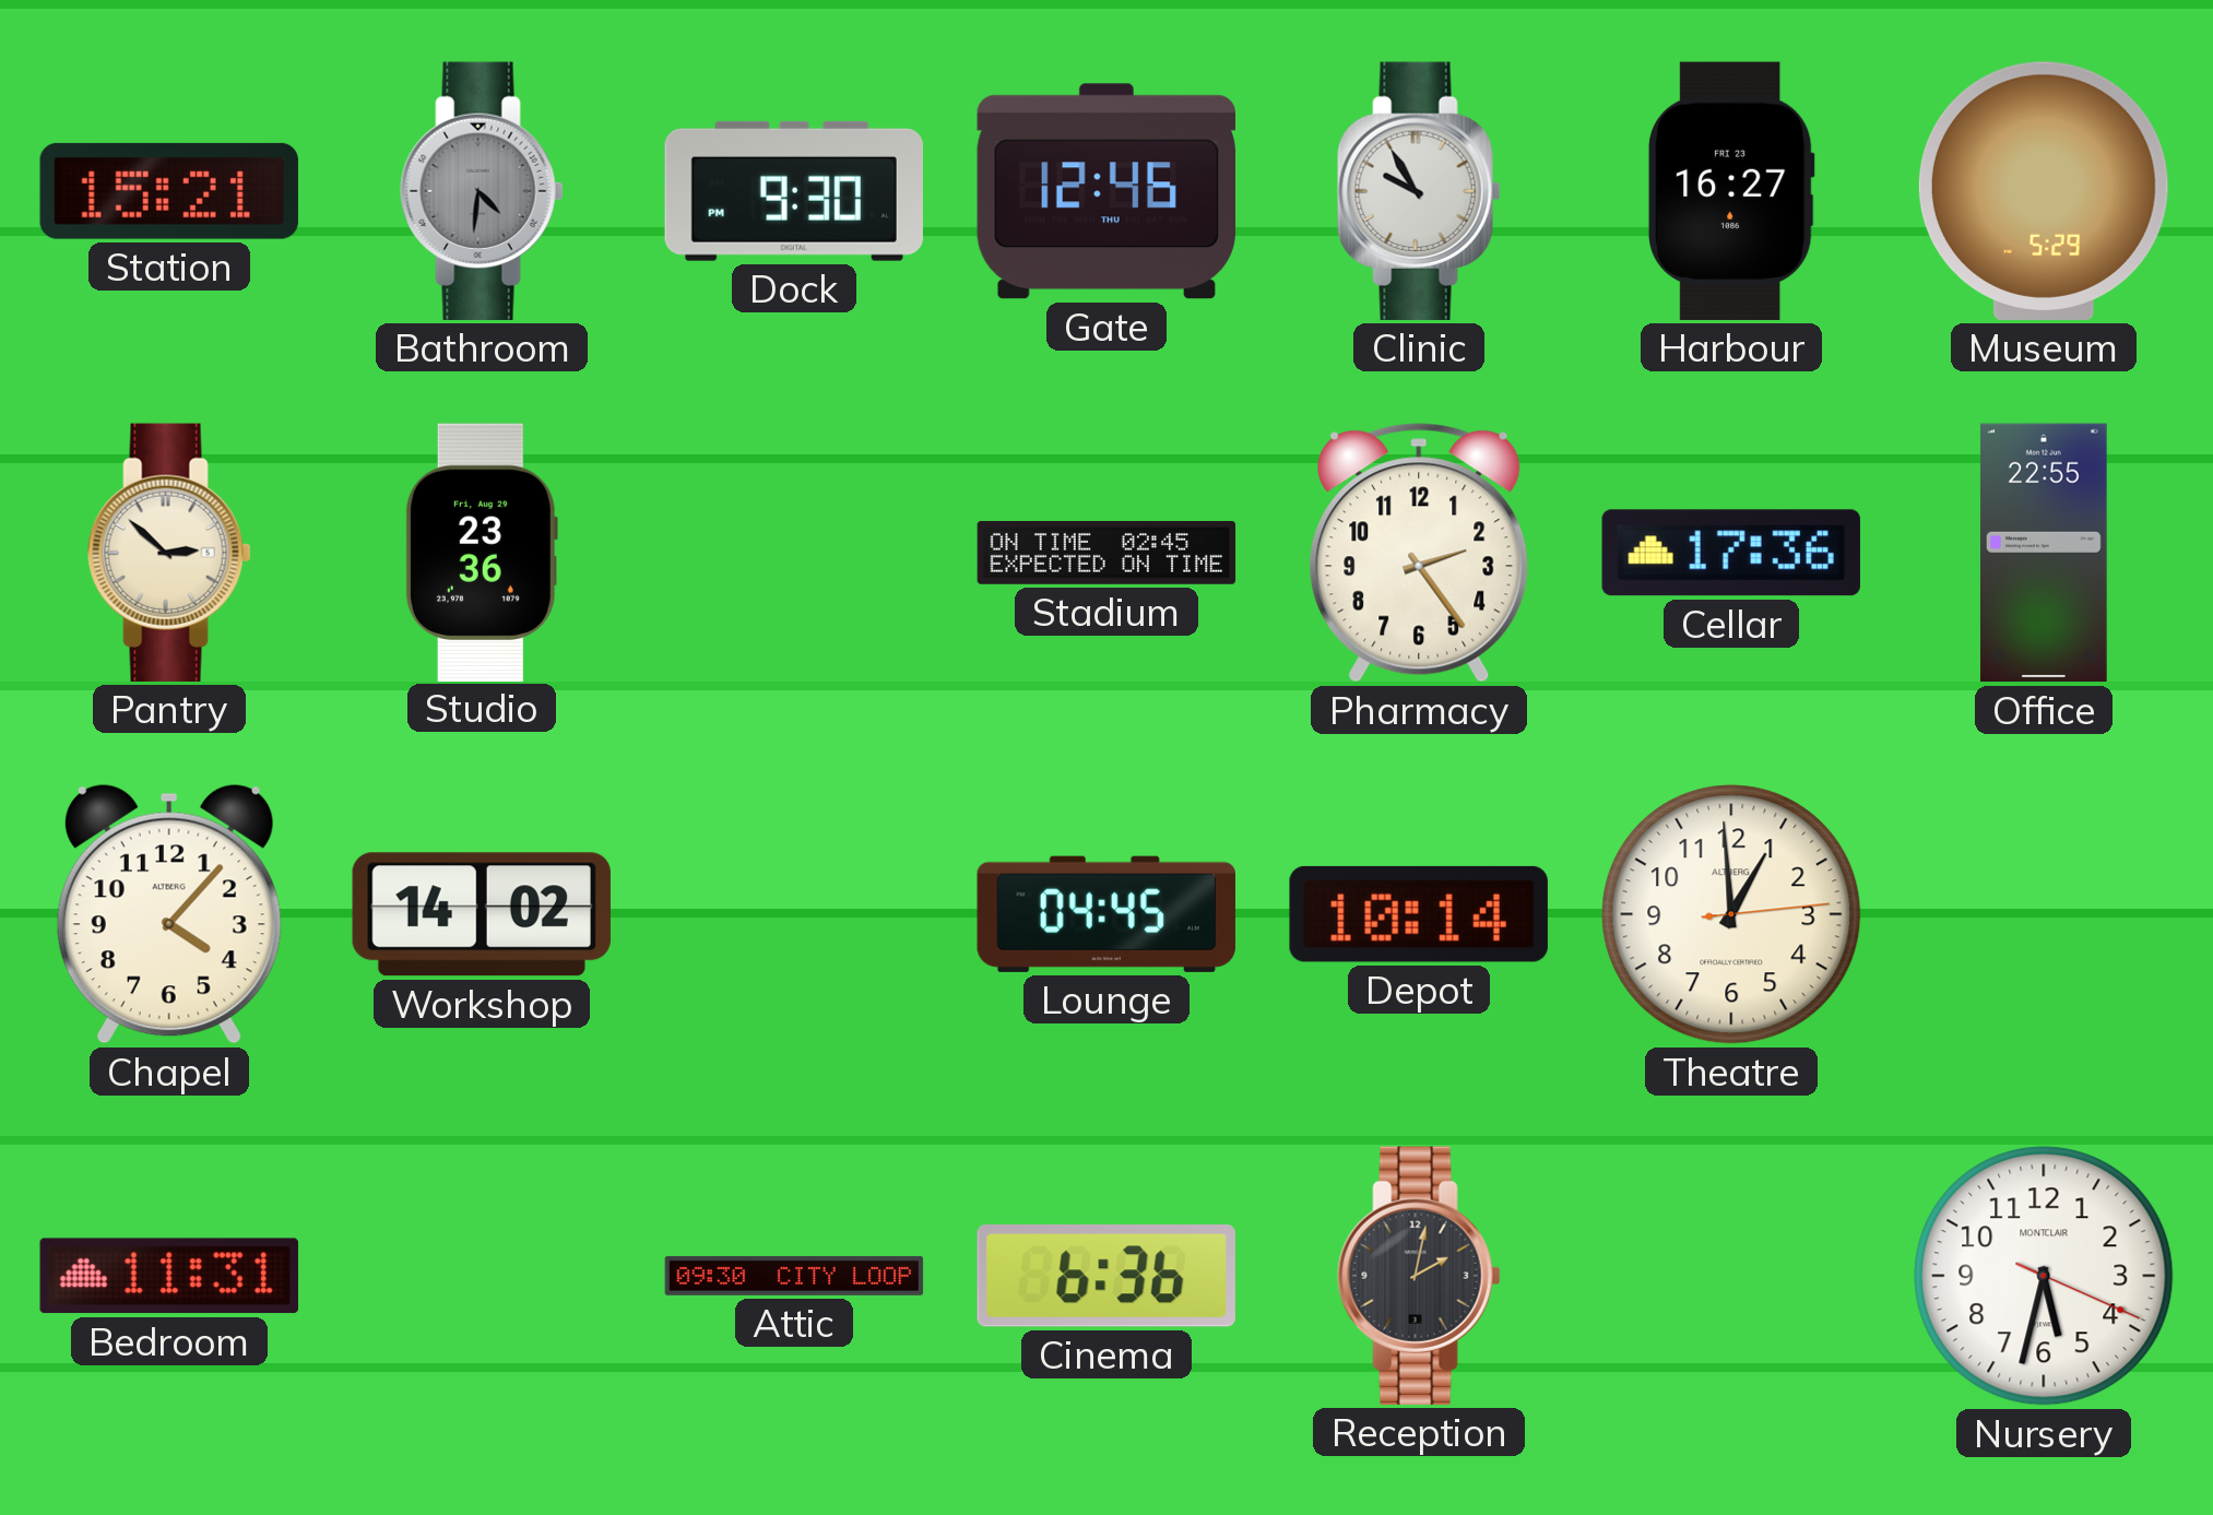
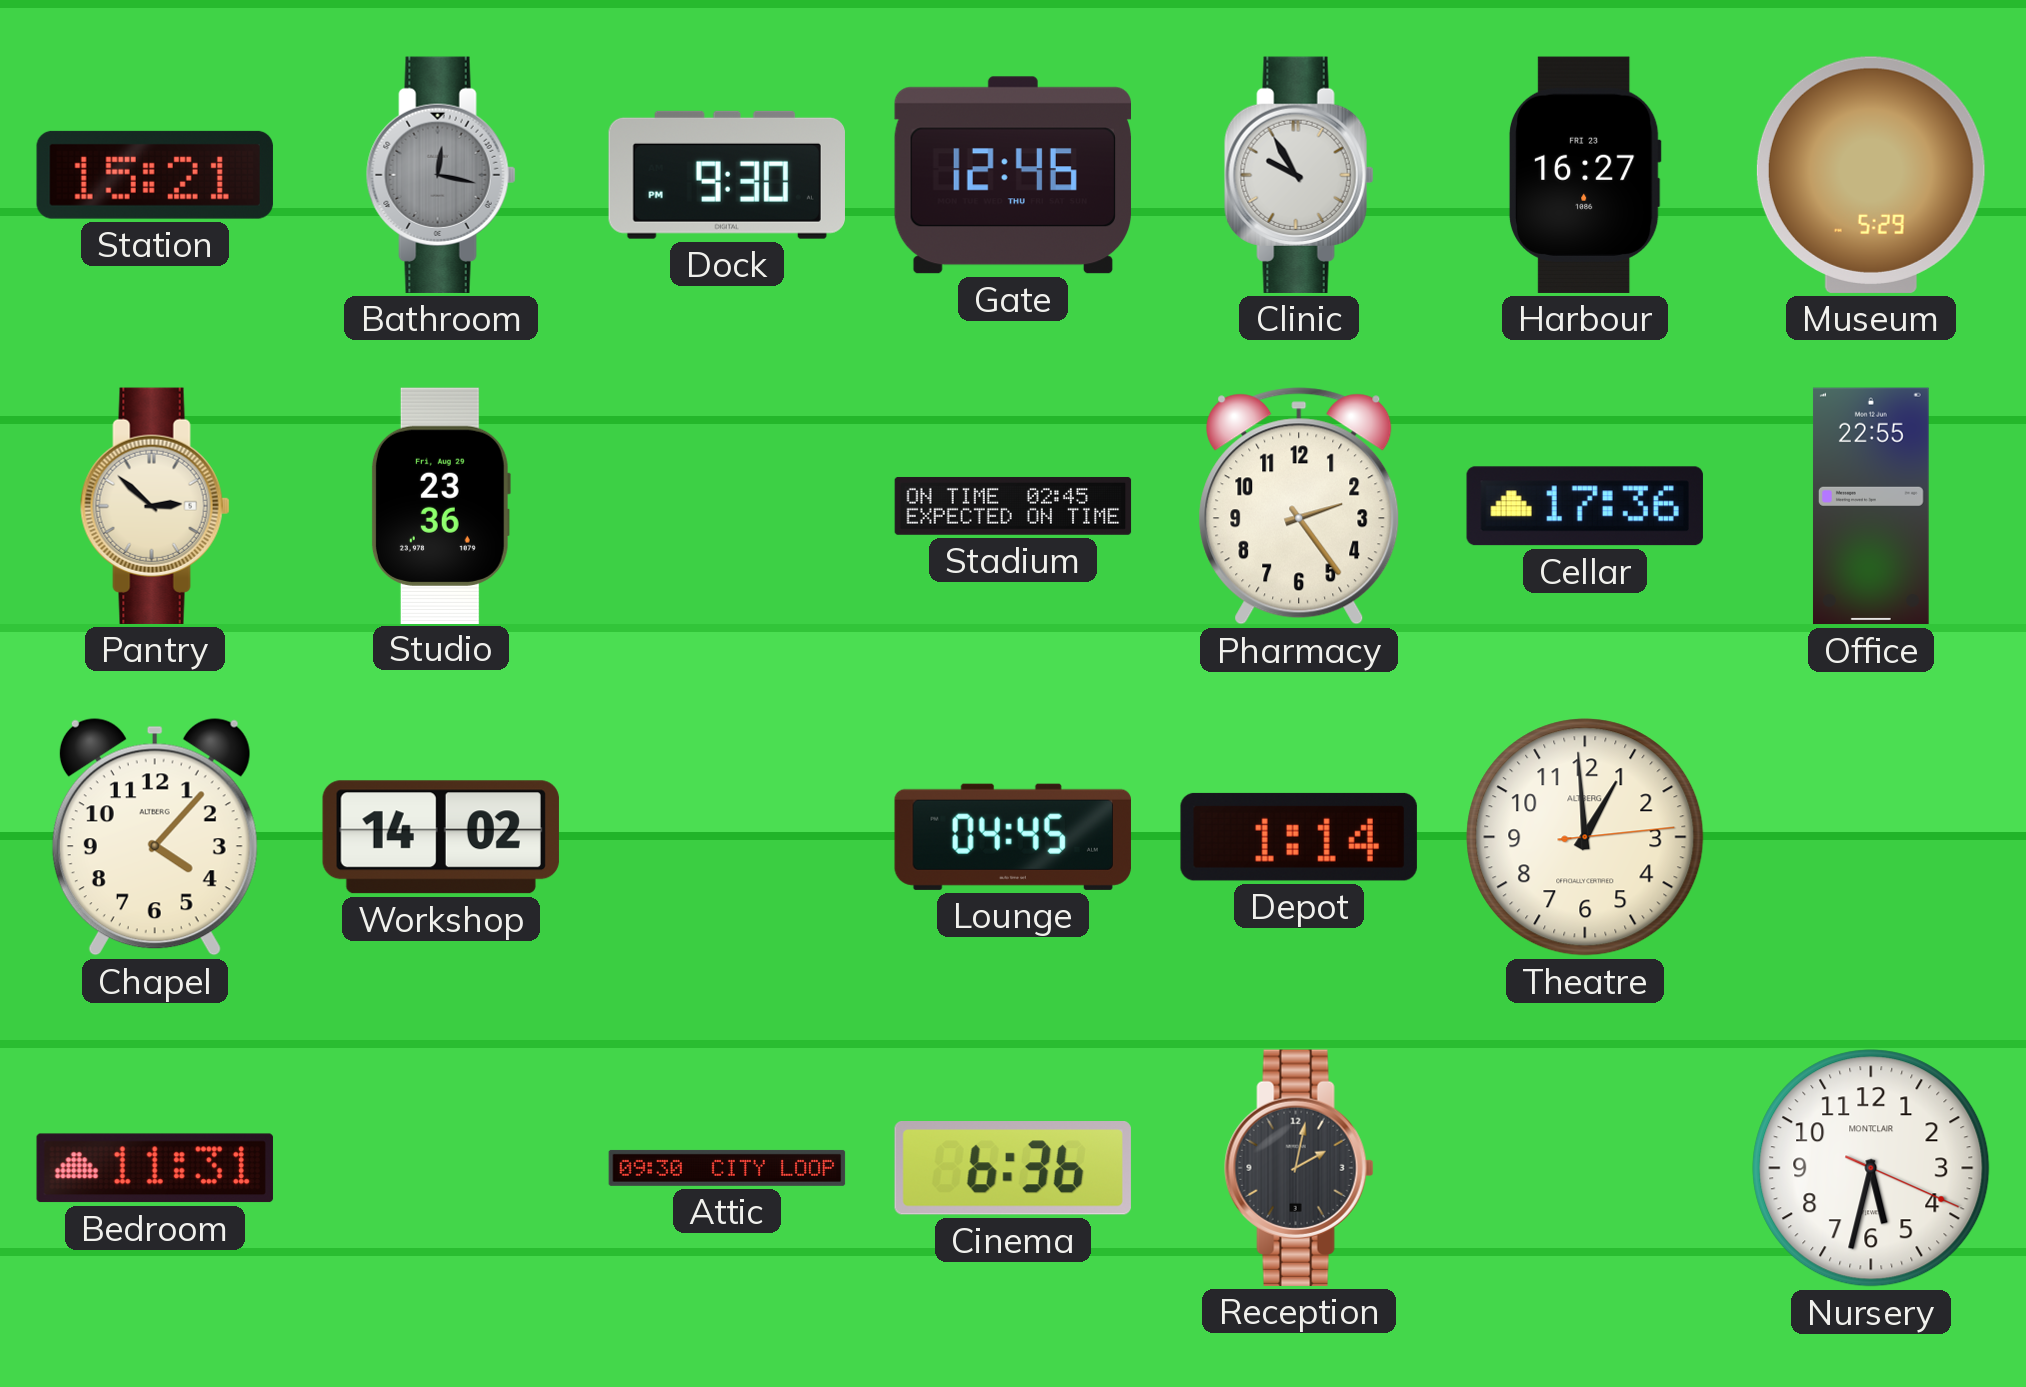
Bathroom: 4:31 -> 12:17 (441, 175)
Depot: 10:14 -> 1:14 (1299, 837)
